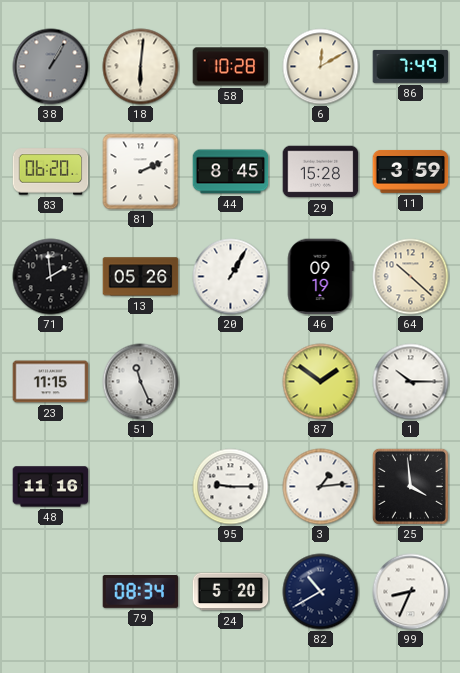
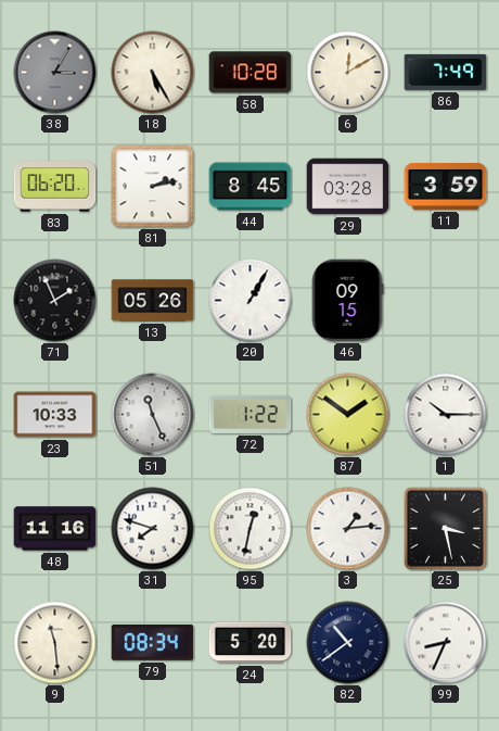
38: 1:05 -> 3:05 (55, 73)
18: 6:01 -> 5:25 (153, 73)
81: 2:11 -> 2:13 (153, 187)
29: 15:28 -> 03:28 (348, 187)
71: 1:59 -> 1:56 (55, 301)
46: 09:19 -> 09:15 (347, 301)
64: 10:22 -> none (411, 277)
23: 11:15 -> 10:33 (55, 415)
72: none -> 1:22 (251, 414)
31: none -> 7:48 (153, 529)
95: 9:15 -> 12:32 (251, 529)
25: 3:59 -> 3:28 (445, 528)
9: none -> 11:29 (55, 643)
82: 10:40 -> 10:39 (348, 643)
